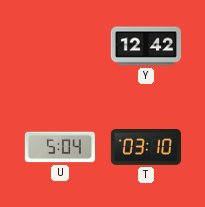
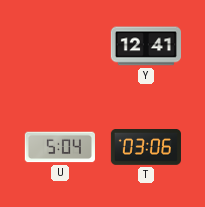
Y: 12:42 -> 12:41 (146, 46)
T: 03:10 -> 03:06 (146, 148)
